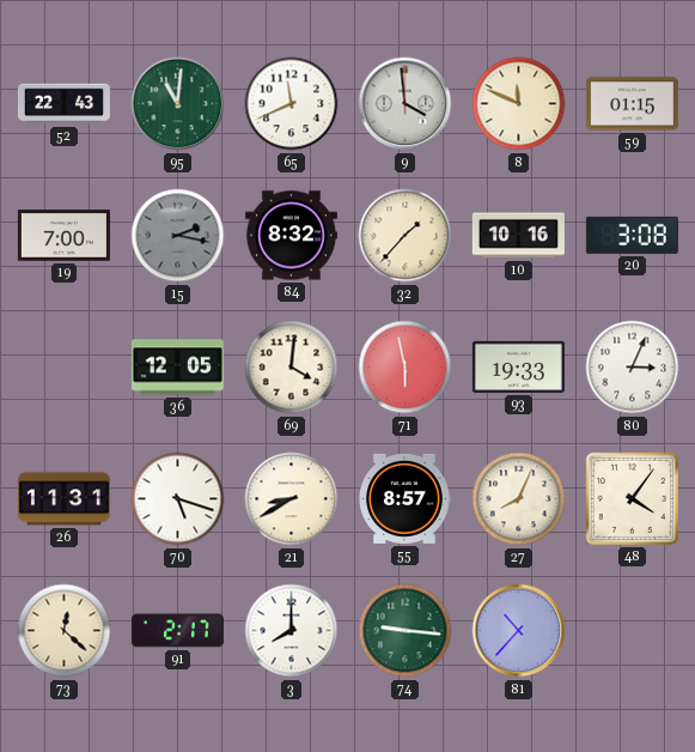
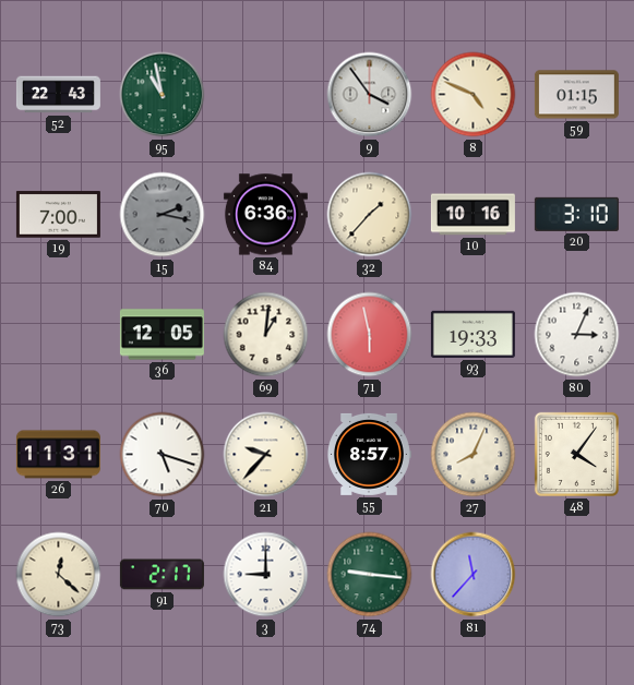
95: 11:01 -> 10:58 (163, 95)
65: 11:41 -> none (292, 104)
9: 3:59 -> 3:54 (370, 95)
8: 11:49 -> 4:49 (474, 95)
84: 8:32 -> 6:36 (265, 215)
20: 3:08 -> 3:10 (576, 214)
69: 4:01 -> 1:01 (266, 335)
21: 8:40 -> 9:37 (266, 455)
3: 8:00 -> 9:00 (266, 575)
81: 10:37 -> 11:37 (474, 575)
